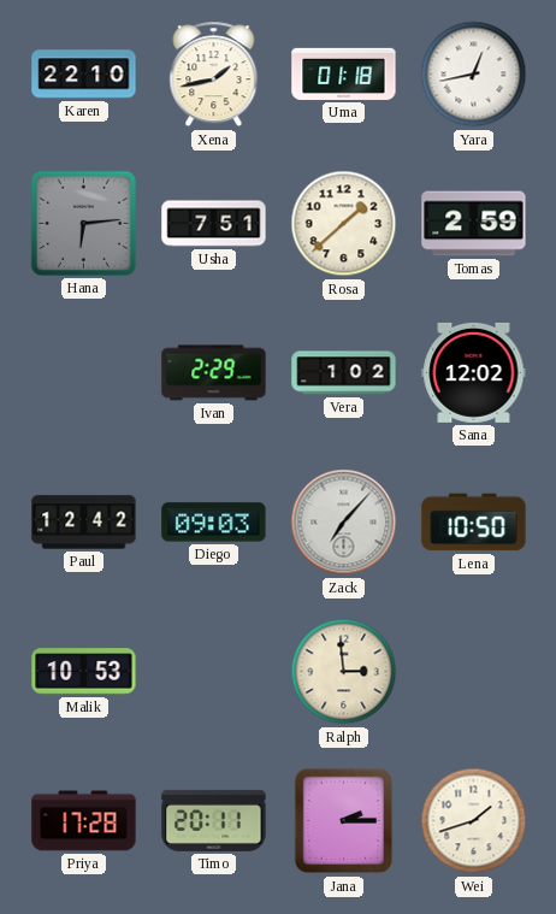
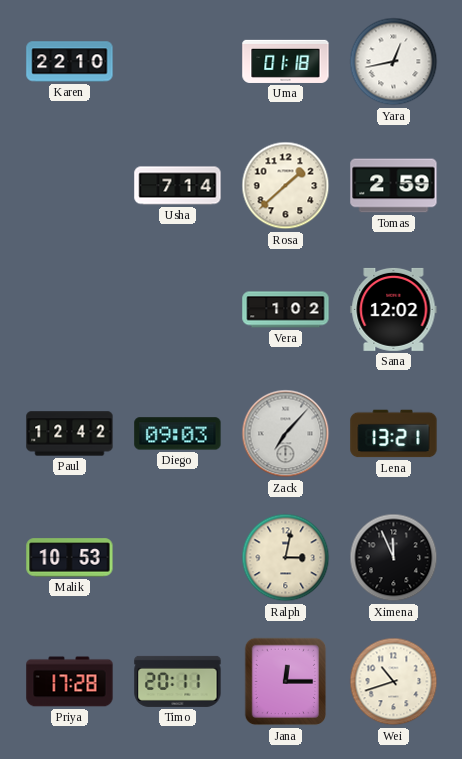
Xena: 1:43 -> none (214, 75)
Hana: 6:14 -> none (83, 223)
Usha: 7:51 -> 7:14 (178, 186)
Ivan: 2:29 -> none (214, 373)
Lena: 10:50 -> 13:21 (394, 434)
Ralph: 2:59 -> 3:02 (286, 558)
Ximena: none -> 11:56 (394, 558)
Jana: 2:15 -> 12:15 (286, 682)
Wei: 1:42 -> 10:42 (394, 682)
